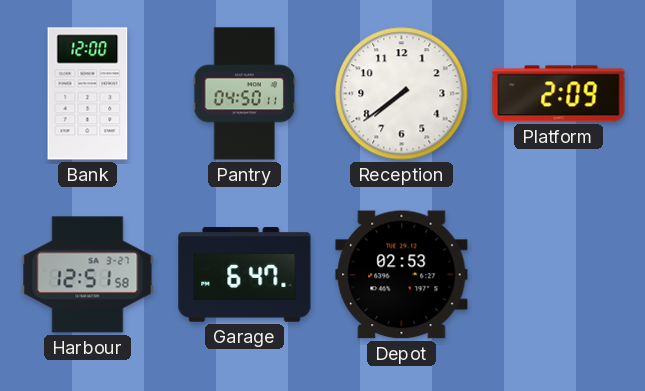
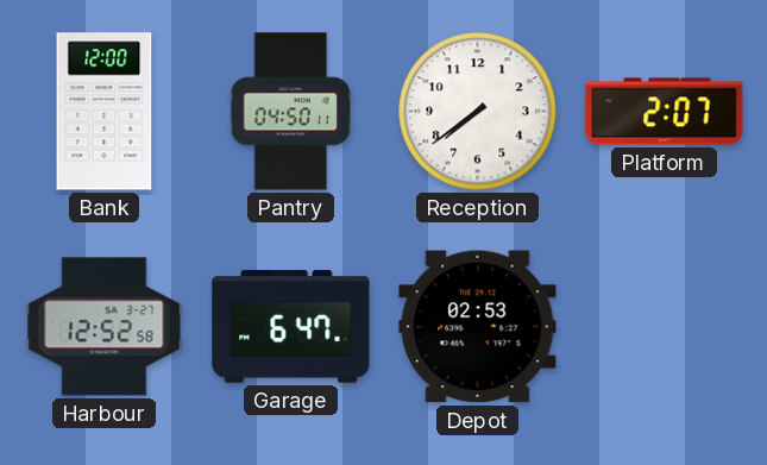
Platform: 2:09 -> 2:07 (665, 112)
Harbour: 12:51 -> 12:52 (105, 327)
